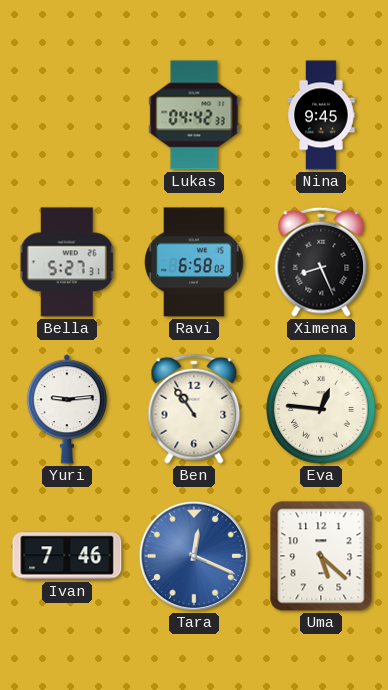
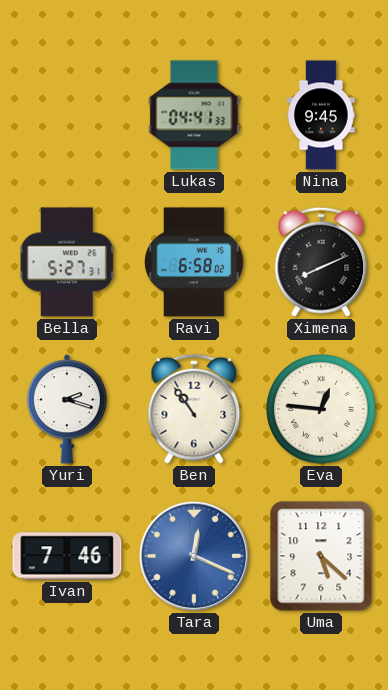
Lukas: 04:42 -> 04:41 (194, 115)
Ximena: 8:26 -> 8:11 (321, 262)
Yuri: 9:14 -> 2:18 (67, 409)
